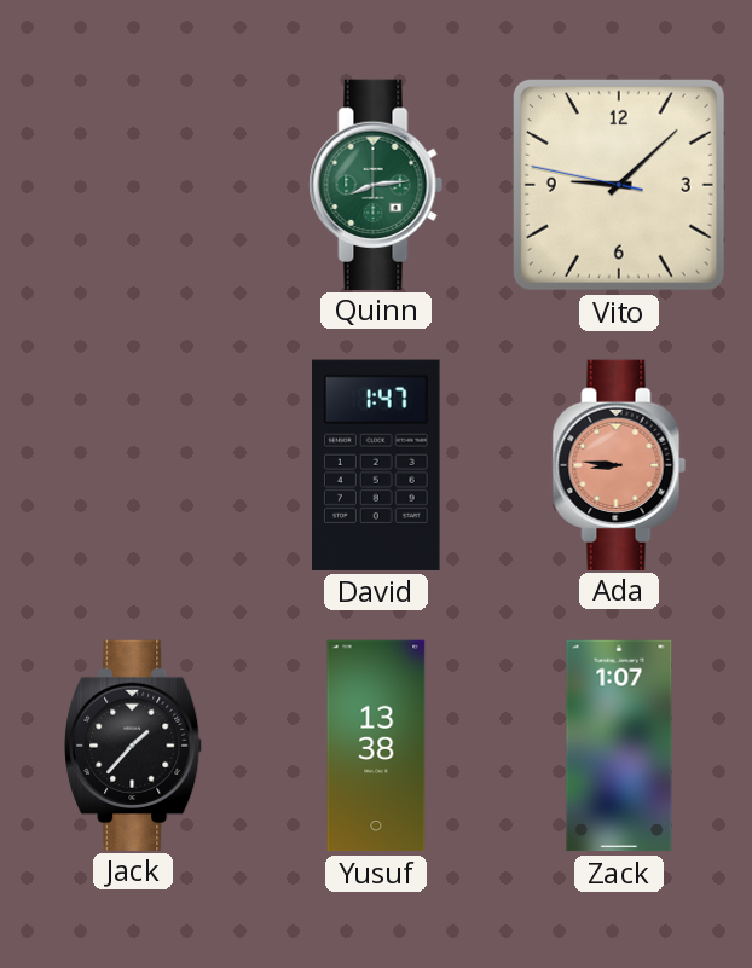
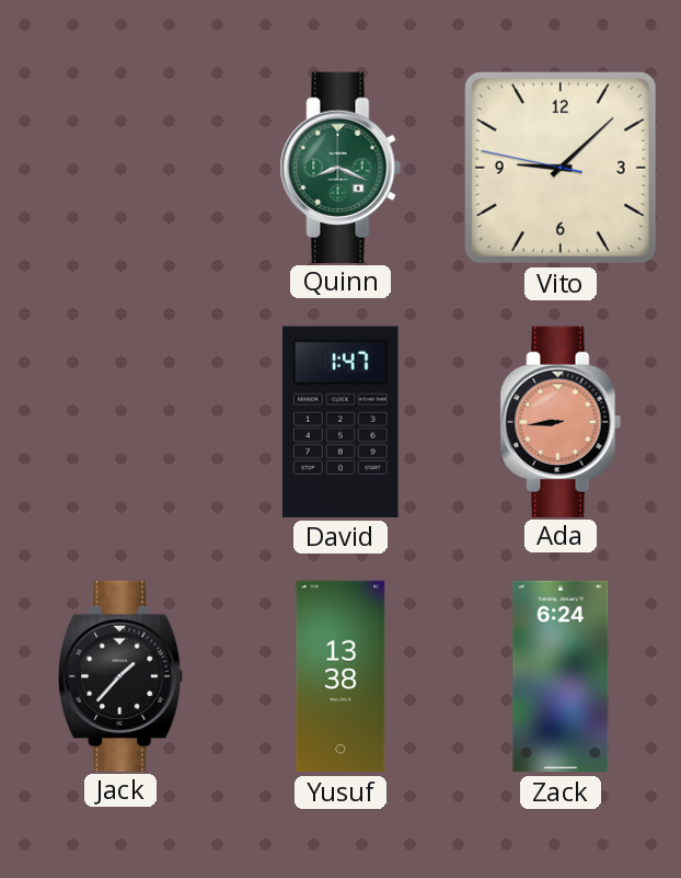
Quinn: 8:14 -> 8:19 (340, 167)
Ada: 8:46 -> 8:44 (561, 421)
Zack: 1:07 -> 6:24 (561, 676)
